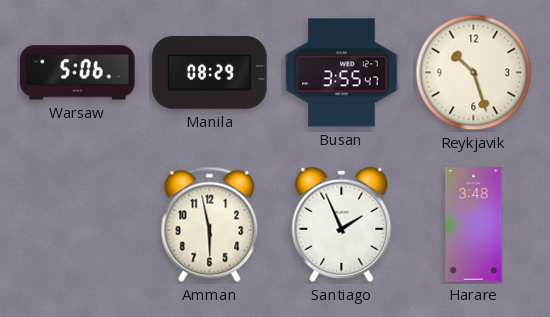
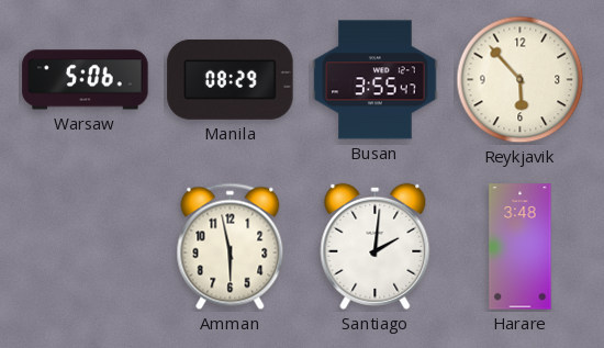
Reykjavik: 10:27 -> 5:53 (521, 80)
Santiago: 1:56 -> 2:01 (376, 246)
